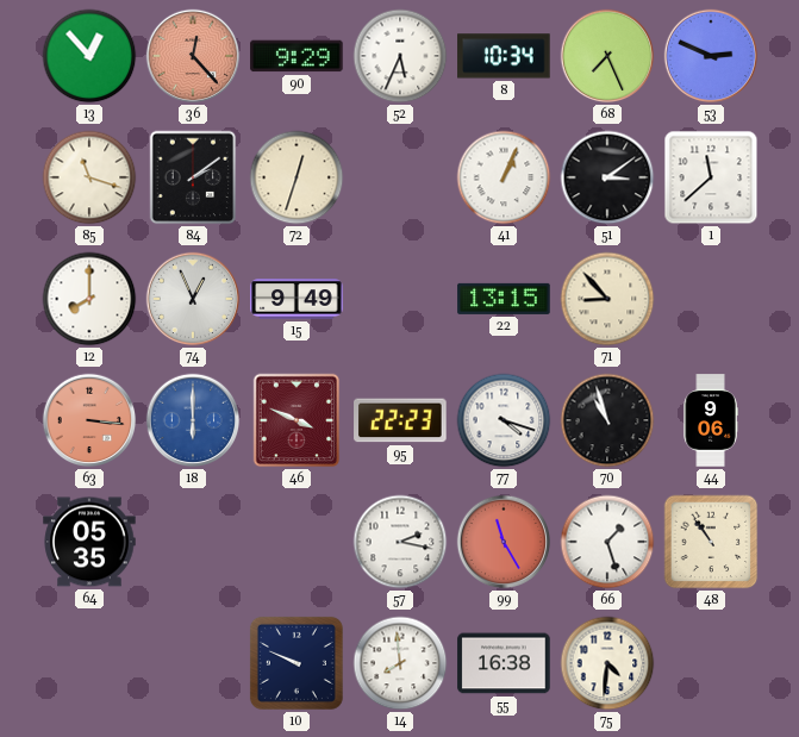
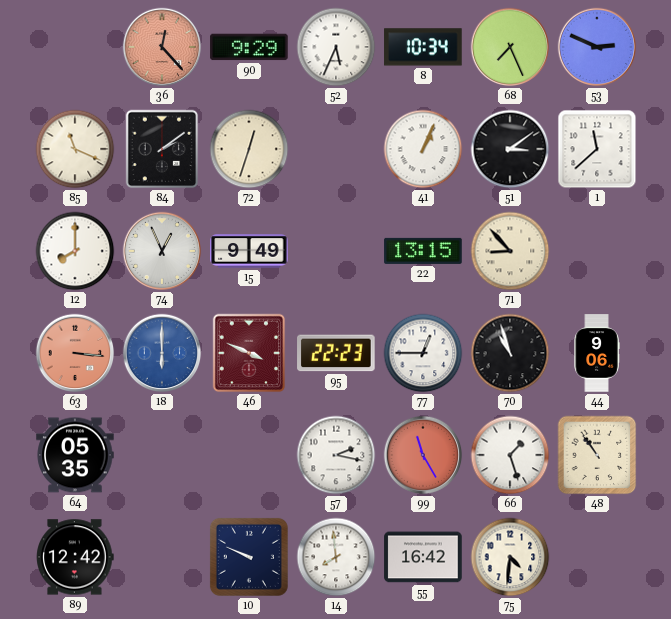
13: 12:53 -> none (89, 56)
85: 11:18 -> 11:19 (75, 149)
77: 4:18 -> 12:45 (423, 353)
89: none -> 12:42 (75, 557)
55: 16:38 -> 16:42 (423, 557)
